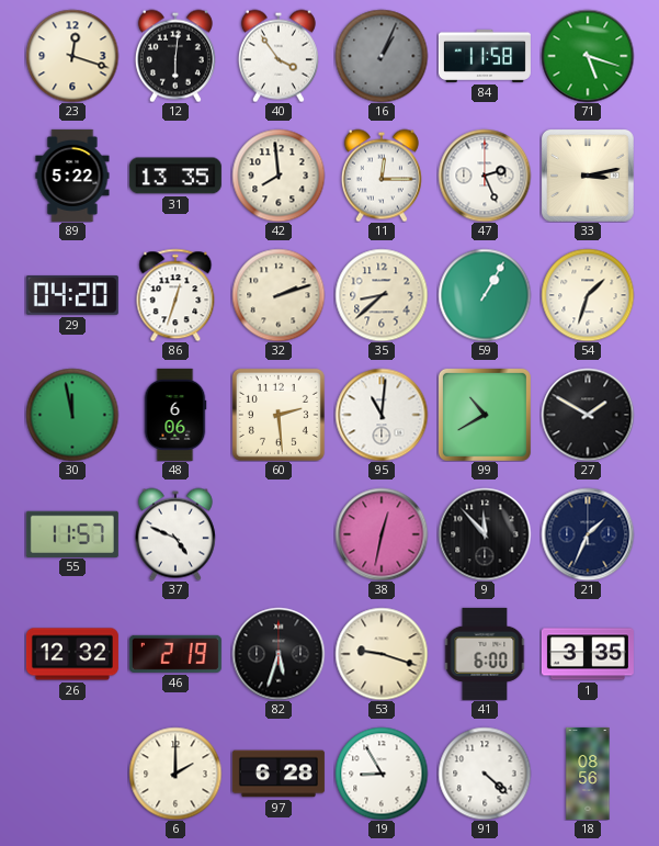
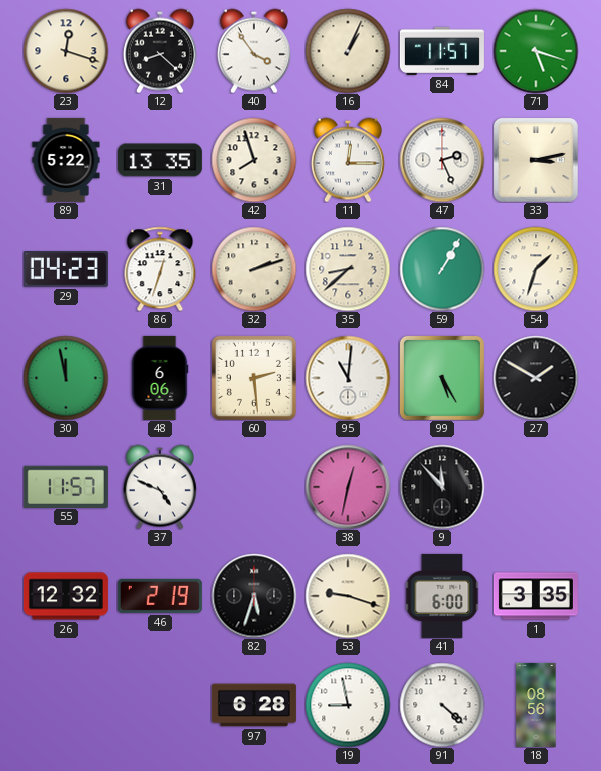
12: 6:01 -> 8:22 (160, 51)
16 dial: grey -> cream (348, 51)
84: 11:58 -> 11:57 (442, 51)
42: 7:59 -> 7:57 (254, 160)
29: 04:20 -> 04:23 (66, 270)
99: 10:40 -> 5:25 (442, 378)
21: 1:34 -> none (588, 534)
6: 2:00 -> none (175, 774)
19: 8:55 -> 8:58 (348, 705)
